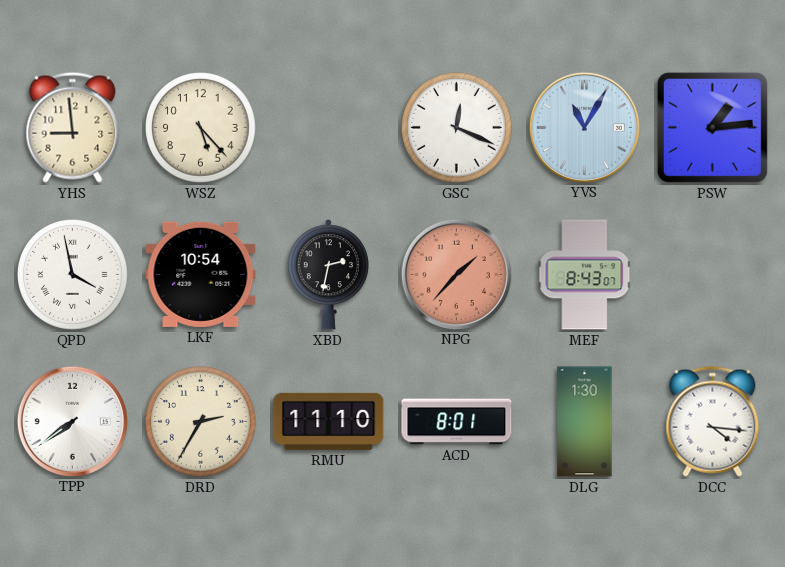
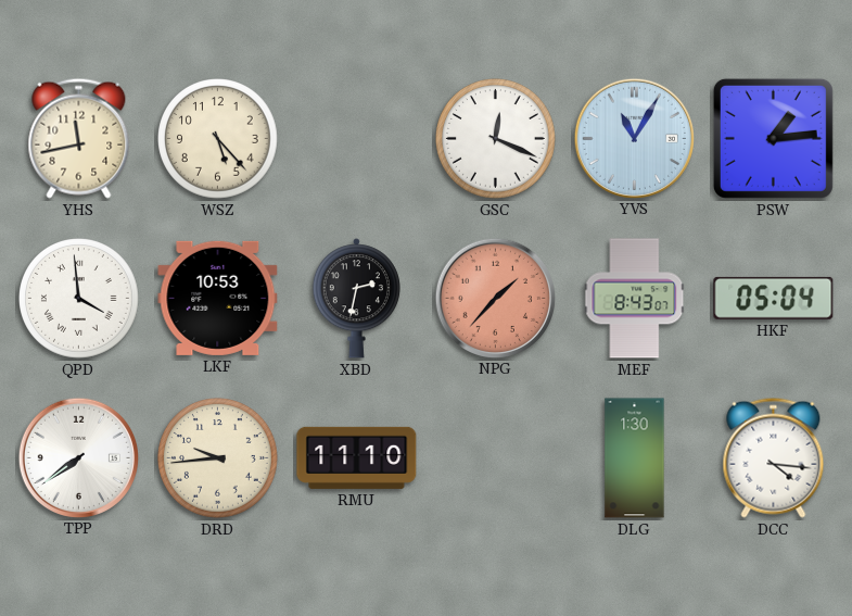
YHS: 8:59 -> 11:43 (79, 138)
QPD: 3:58 -> 3:59 (79, 299)
LKF: 10:54 -> 10:53 (218, 298)
HKF: none -> 05:04 (774, 298)
DRD: 2:35 -> 9:44 (218, 458)
ACD: 8:01 -> none (457, 422)
